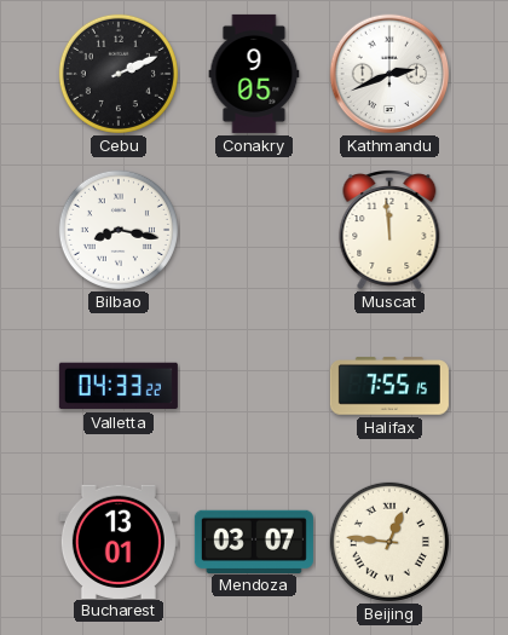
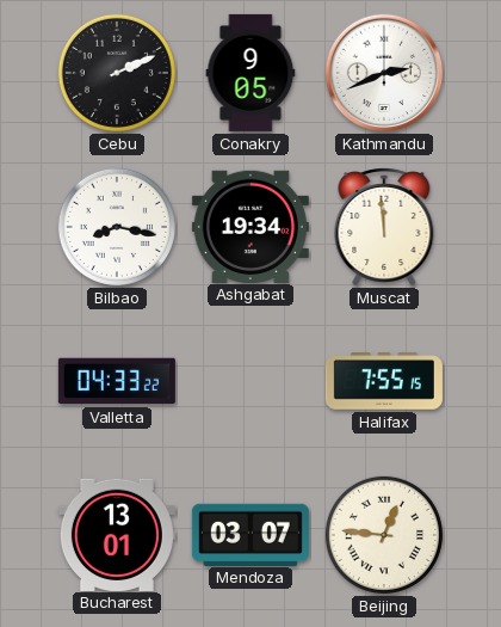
Ashgabat: none -> 19:34 (250, 226)
